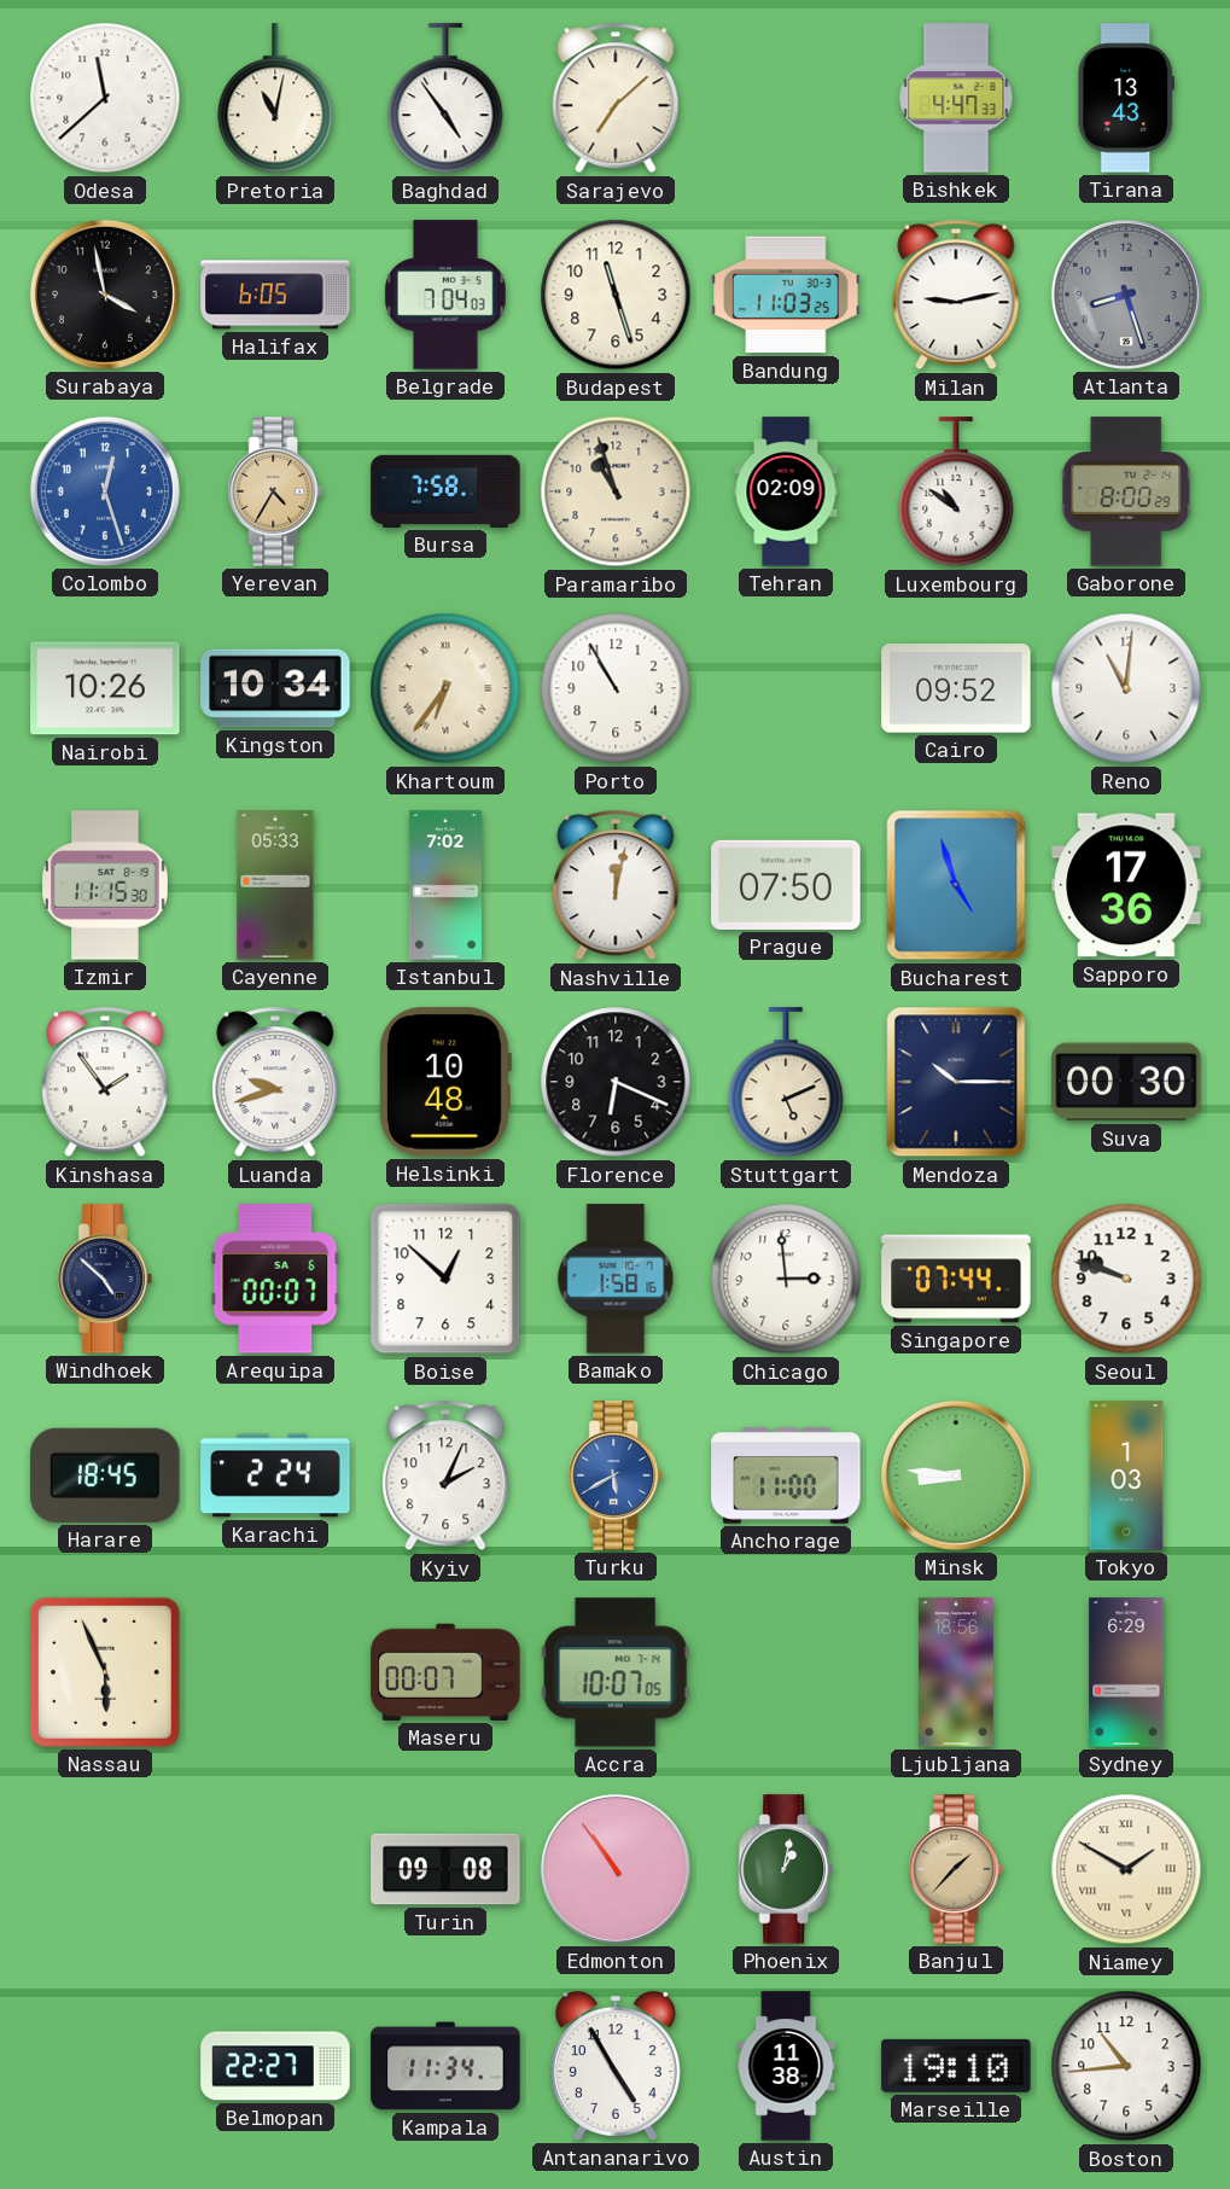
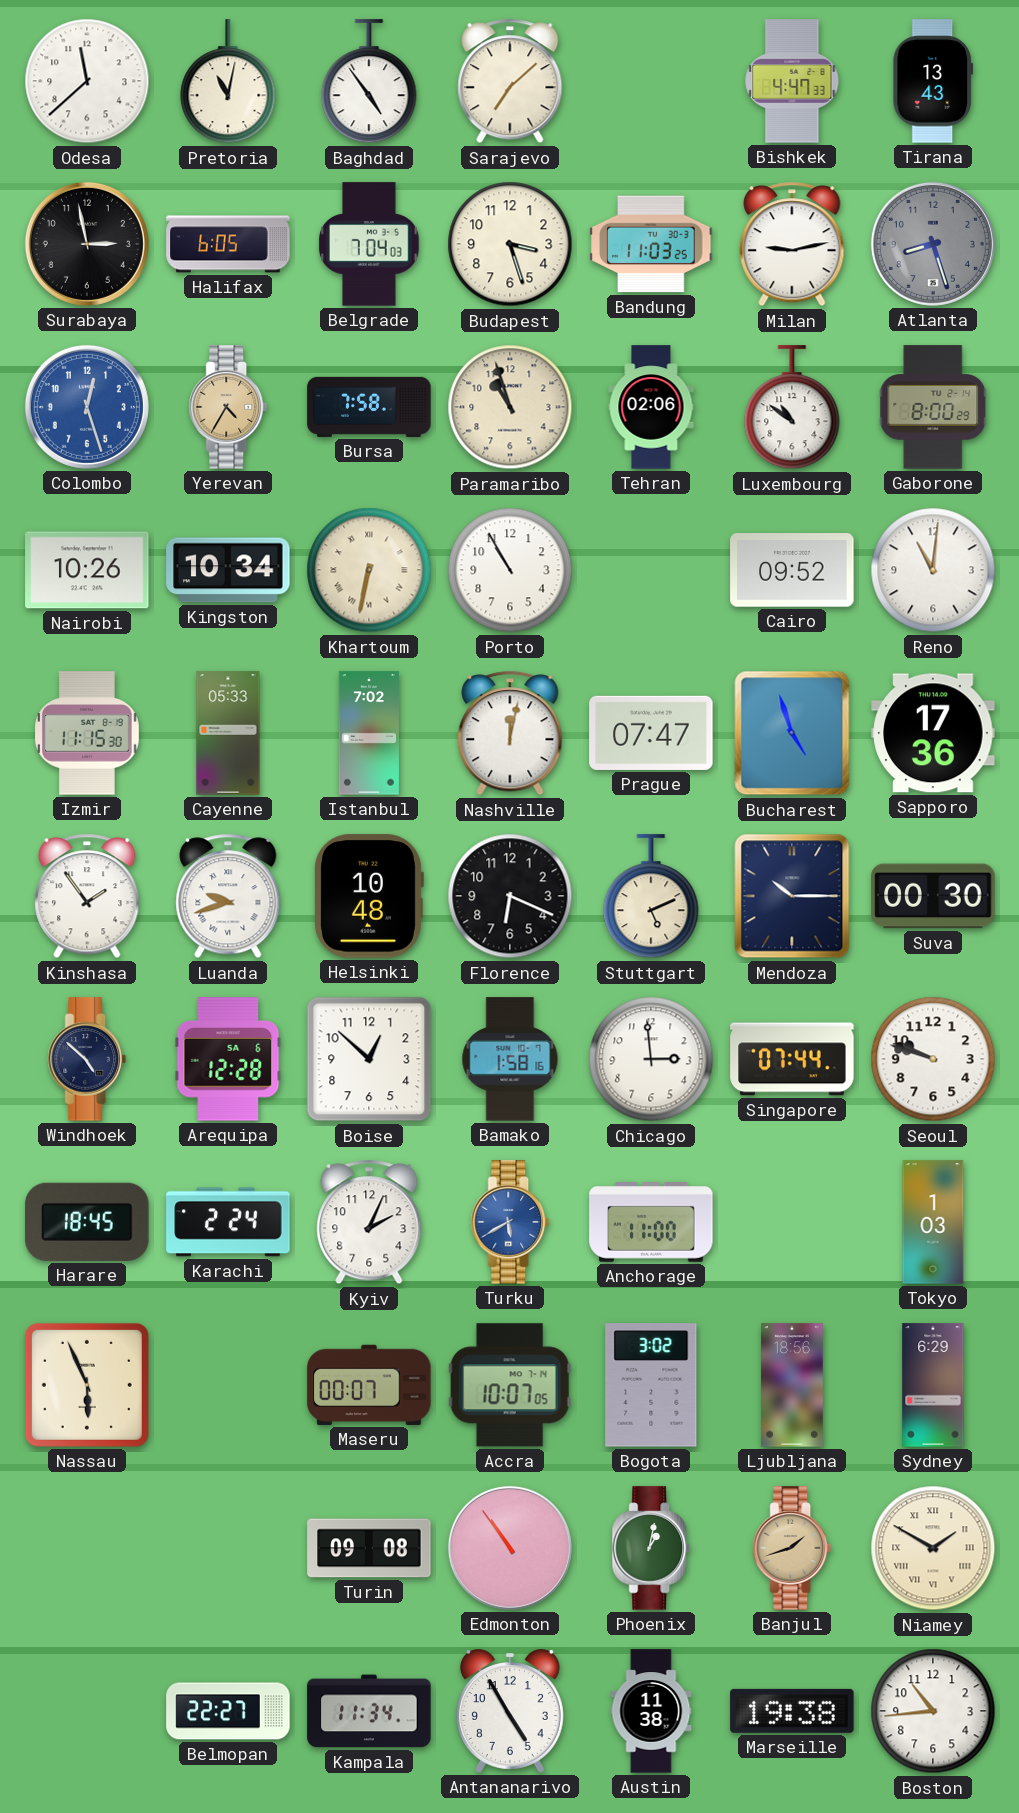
Surabaya: 3:58 -> 2:58 (87, 244)
Budapest: 11:27 -> 3:27 (510, 244)
Tehran: 02:09 -> 02:06 (651, 407)
Khartoum: 6:36 -> 6:32 (369, 570)
Prague: 07:50 -> 07:47 (651, 733)
Arequipa: 00:07 -> 12:28 (228, 1059)
Minsk: 8:46 -> none (956, 1475)
Bogota: none -> 3:02 (651, 1385)
Banjul: 1:37 -> 1:42 (792, 1548)
Marseille: 19:10 -> 19:38 (792, 1711)
